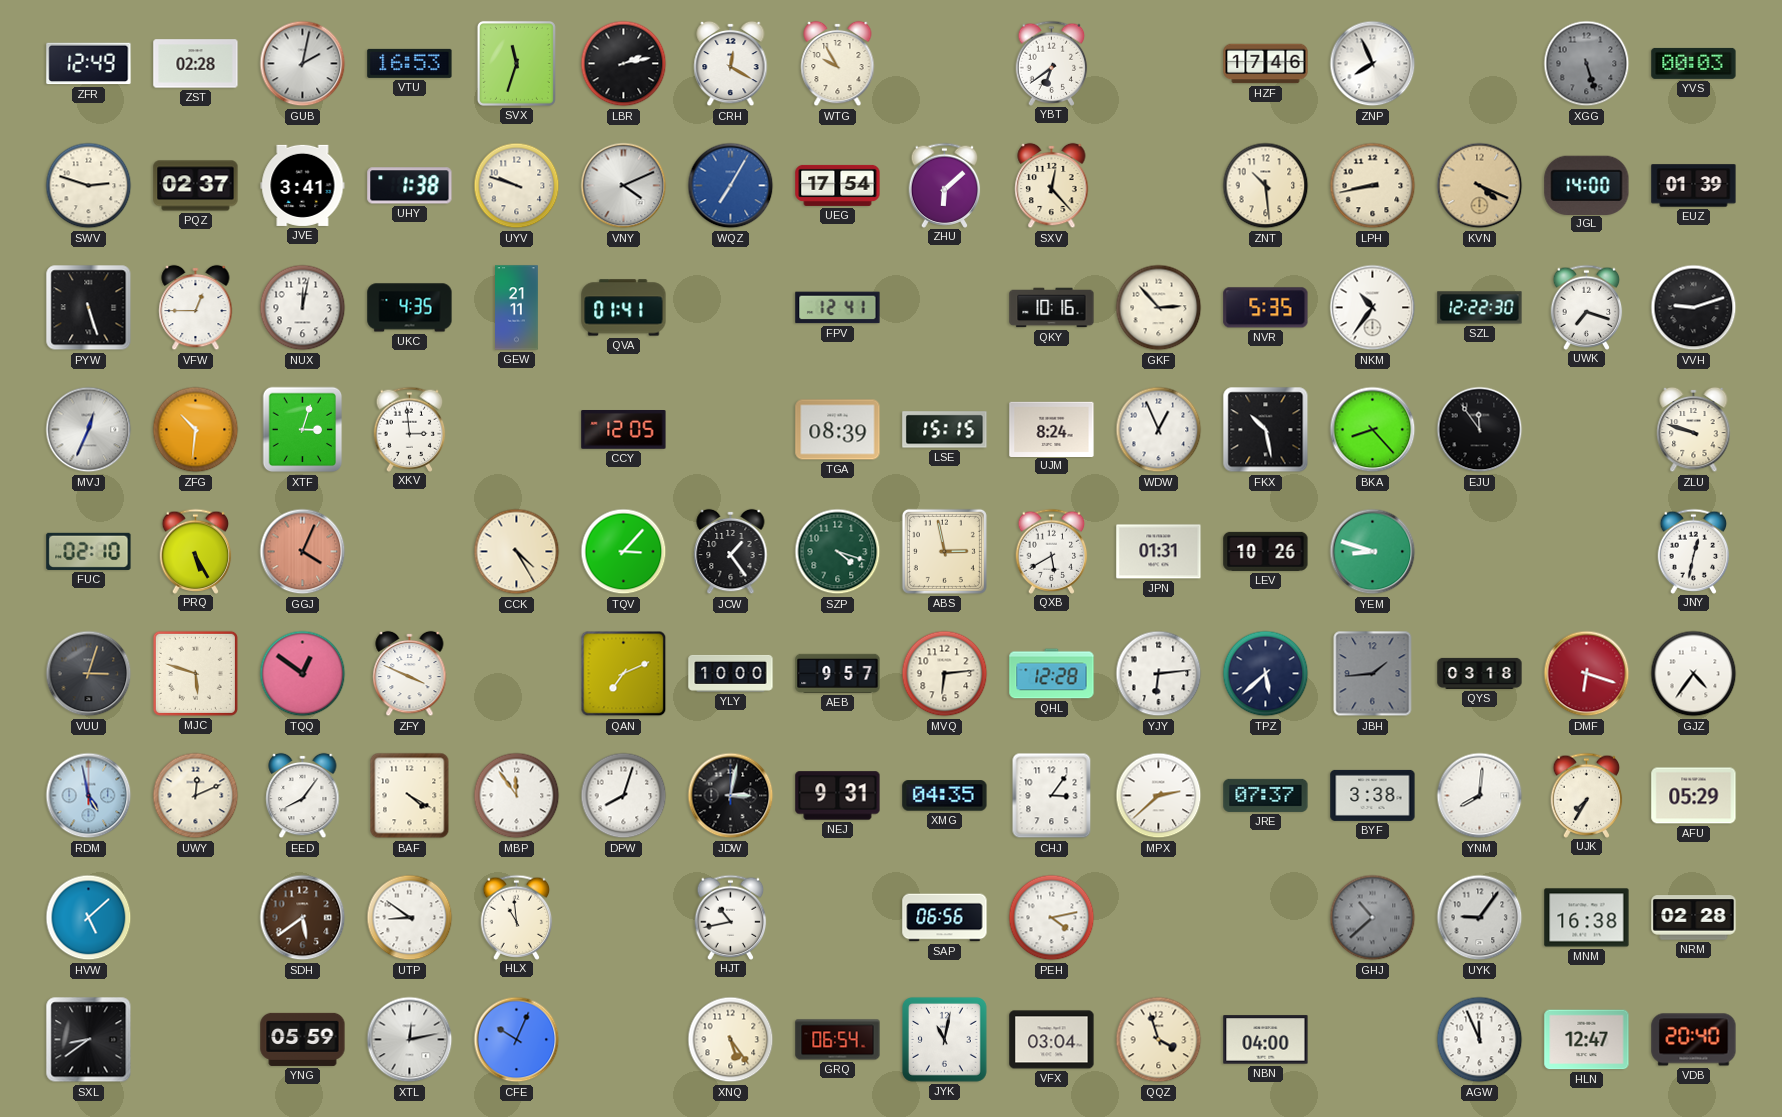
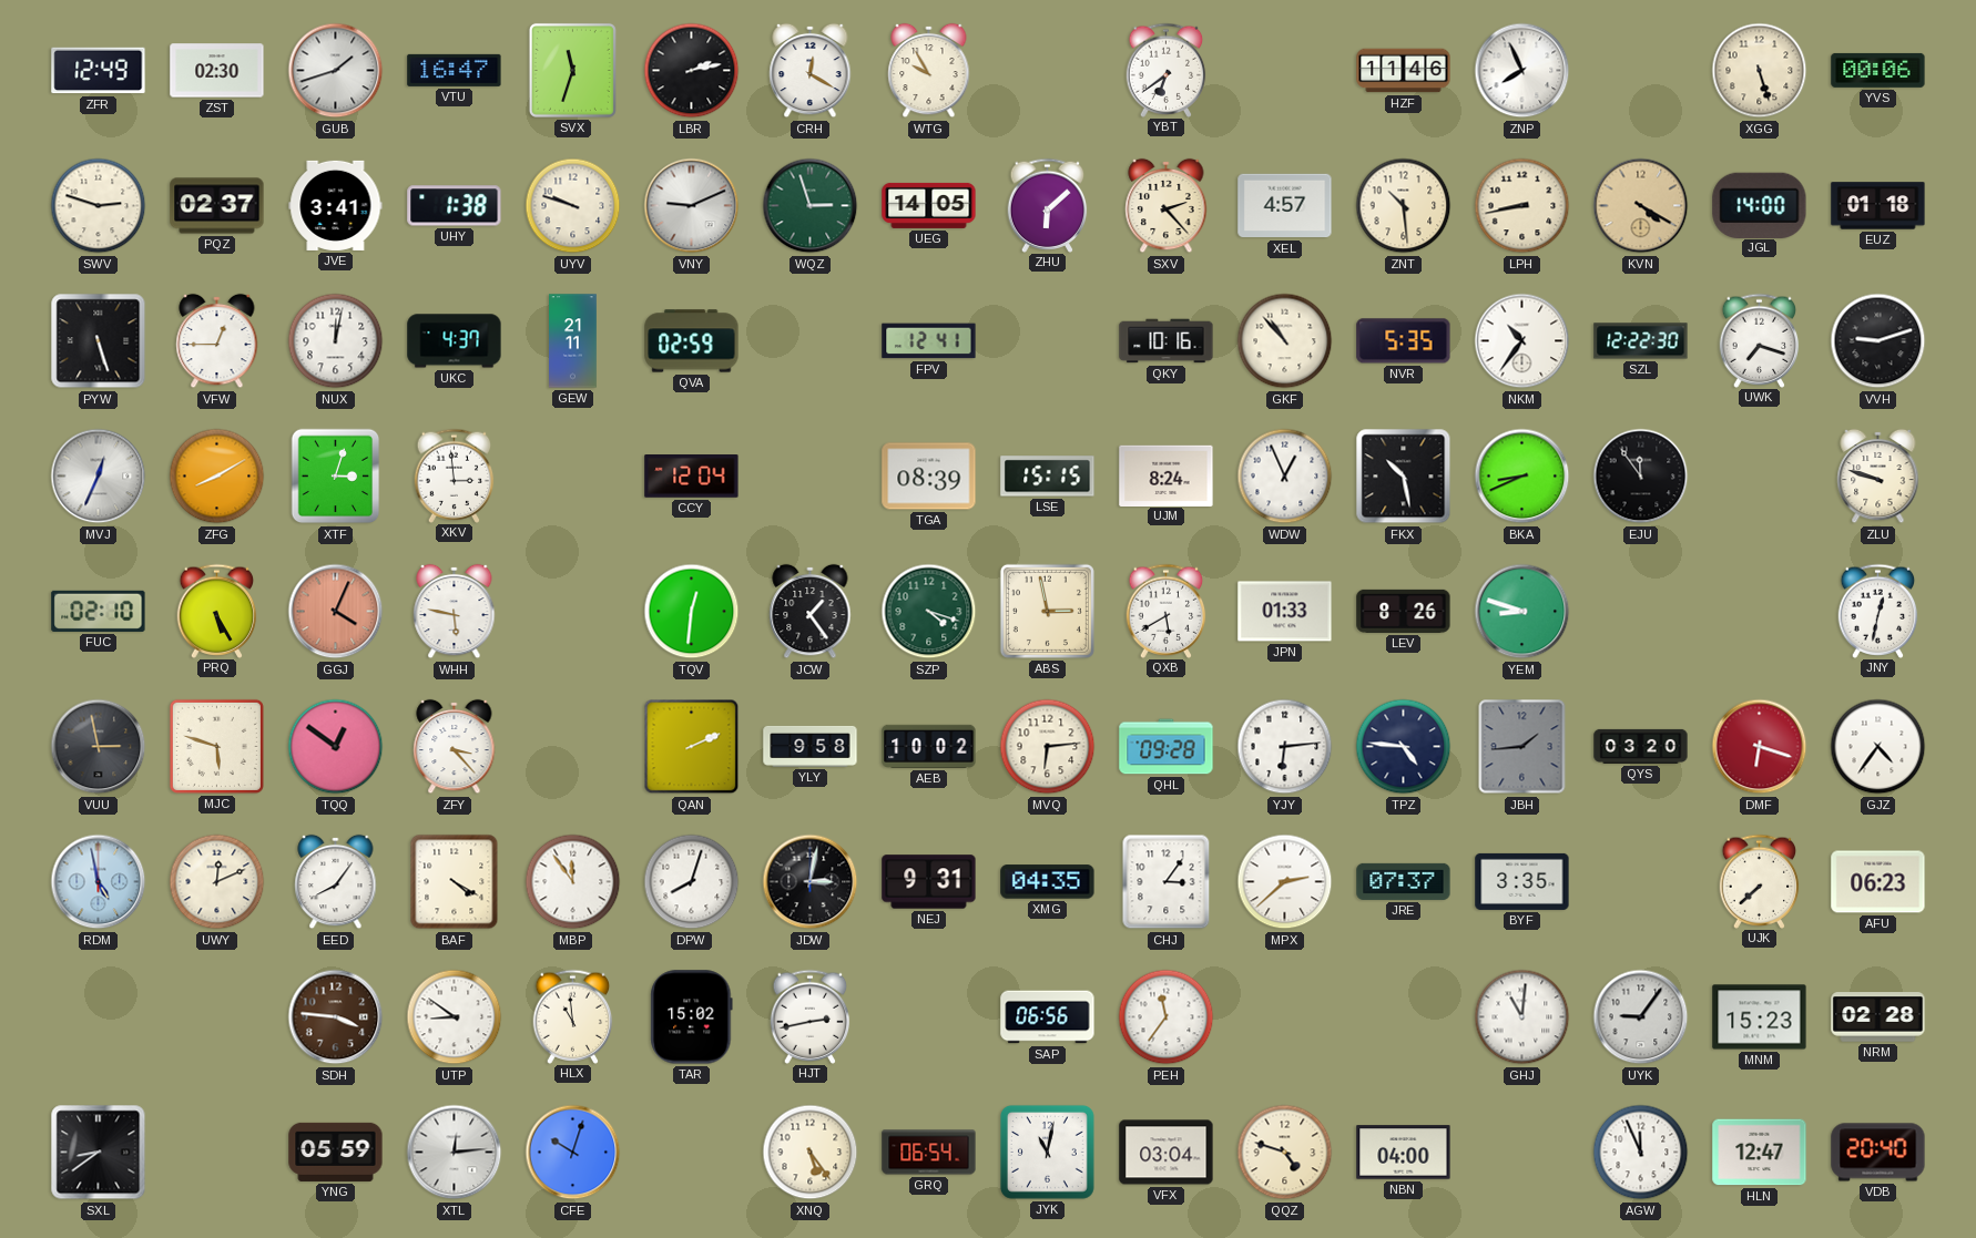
ZST: 02:28 -> 02:30 (217, 71)
GUB: 2:02 -> 1:42 (336, 71)
VTU: 16:53 -> 16:47 (455, 70)
HZF: 17:46 -> 11:46 (1404, 71)
XGG dial: grey -> cream (1760, 71)
YVS: 00:03 -> 00:06 (1878, 70)
VNY: 4:11 -> 9:11 (692, 206)
WQZ: 7:05 -> 2:57 (811, 206)
WQZ dial: blue -> green (811, 206)
UEG: 17:54 -> 14:05 (929, 205)
SXV: 12:23 -> 2:23 (1167, 206)
XEL: none -> 4:57 (1285, 206)
KVN: 4:19 -> 4:20 (1641, 206)
EUZ: 01:39 -> 01:18 (1878, 206)
UKC: 4:35 -> 4:37 (455, 341)
QVA: 01:41 -> 02:59 (692, 341)
GKF: 2:53 -> 10:53 (1285, 341)
ZFG: 10:31 -> 8:10 (217, 477)
CCY: 12:05 -> 12:04 (692, 477)
BKA: 8:23 -> 8:41 (1522, 477)
WHH: none -> 5:47 (455, 612)
CCK: 4:25 -> none (517, 552)
TQV: 3:07 -> 12:31 (692, 612)
JPN: 01:31 -> 01:33 (1285, 612)
LEV: 10:26 -> 8:26 (1404, 611)
VUU: 3:03 -> 2:58 (99, 747)
ZFY: 3:49 -> 3:23 (455, 747)
QAN: 7:11 -> 2:11 (692, 747)
YLY: 10:00 -> 9:58 (811, 746)
AEB: 9:57 -> 10:02 (929, 746)
QHL: 12:28 -> 09:28 (1167, 747)
TPZ: 5:38 -> 4:46 (1404, 747)
QYS: 03:18 -> 03:20 (1641, 746)
BYF: 3:38 -> 3:35 (1522, 881)
YNM: 8:01 -> none (1480, 796)
UJK: 7:35 -> 7:38 (1760, 881)
AFU: 05:29 -> 06:23 (1878, 882)
HVW: 5:08 -> none (89, 918)
SDH: 5:39 -> 3:46 (336, 1017)
TAR: none -> 15:02 (692, 1017)
HJT: 10:43 -> 2:43 (811, 1016)
PEH: 4:13 -> 11:36 (1167, 1017)
GHJ: 10:38 -> 11:01 (1522, 1017)
GHJ dial: grey -> white (1522, 1017)
MNM: 16:38 -> 15:23 (1760, 1017)
XTL: 12:13 -> 12:14 (455, 1153)
CFE: 10:04 -> 10:03 (573, 1153)
QQZ: 3:57 -> 4:48 (1285, 1153)
